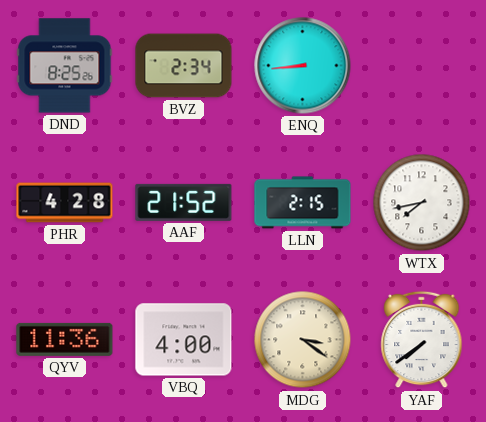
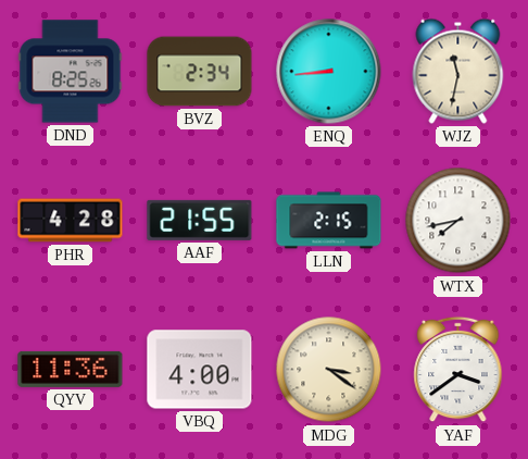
WJZ: none -> 11:32 (458, 71)
AAF: 21:52 -> 21:55 (200, 220)
YAF: 7:39 -> 3:39 (458, 370)
